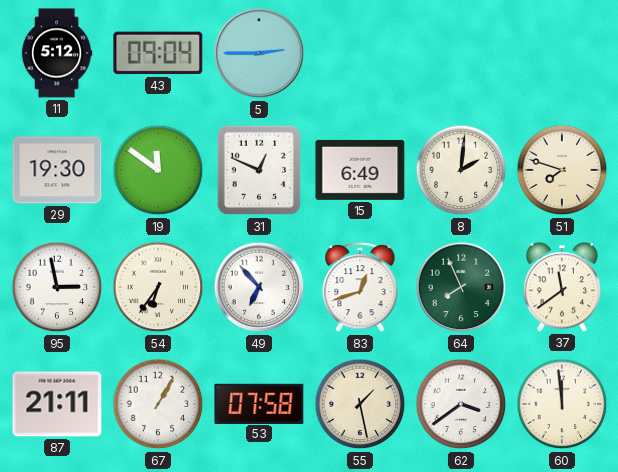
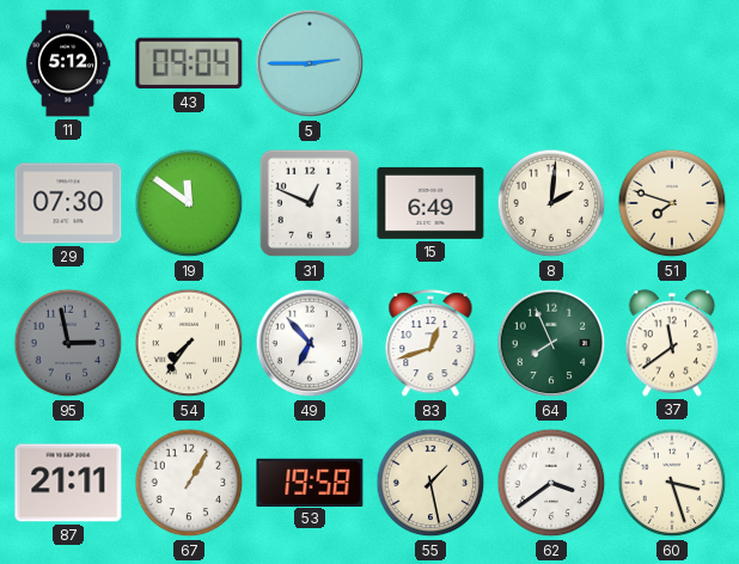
29: 19:30 -> 07:30 (68, 203)
95 dial: white -> grey (68, 343)
54: 6:36 -> 7:36 (189, 343)
53: 07:58 -> 19:58 (310, 482)
60: 11:59 -> 3:27 (672, 483)
